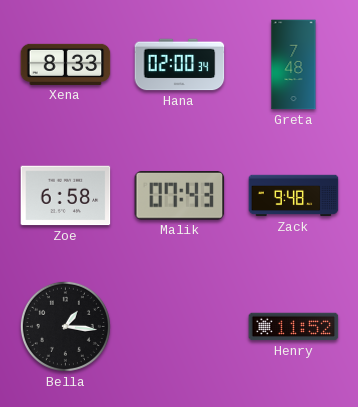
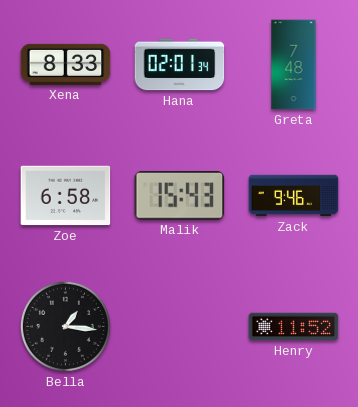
Hana: 02:00 -> 02:01 (180, 65)
Malik: 07:43 -> 15:43 (180, 196)
Zack: 9:48 -> 9:46 (294, 196)
